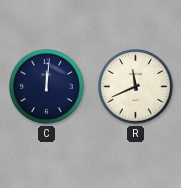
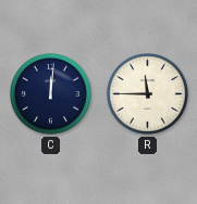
R: 11:41 -> 11:45 (148, 94)
